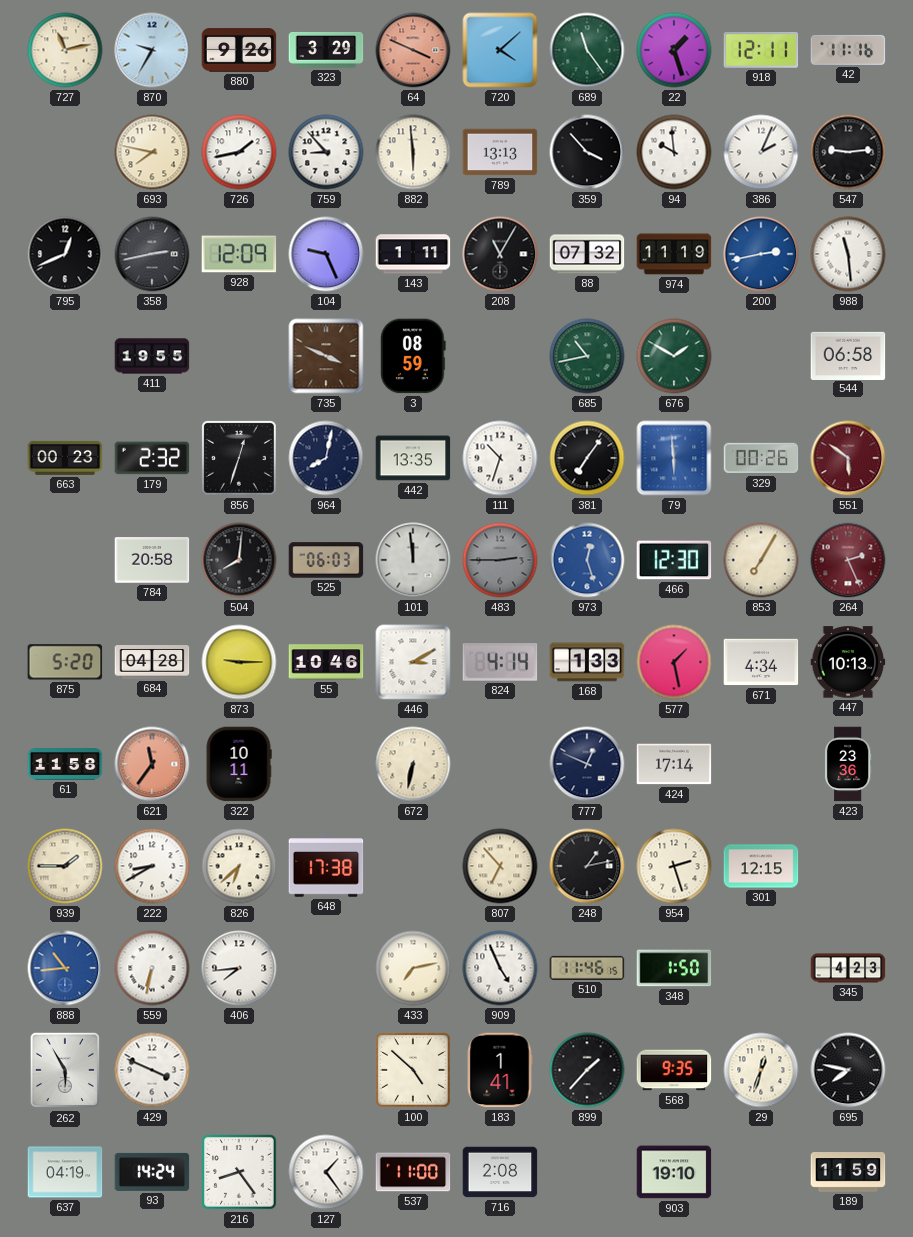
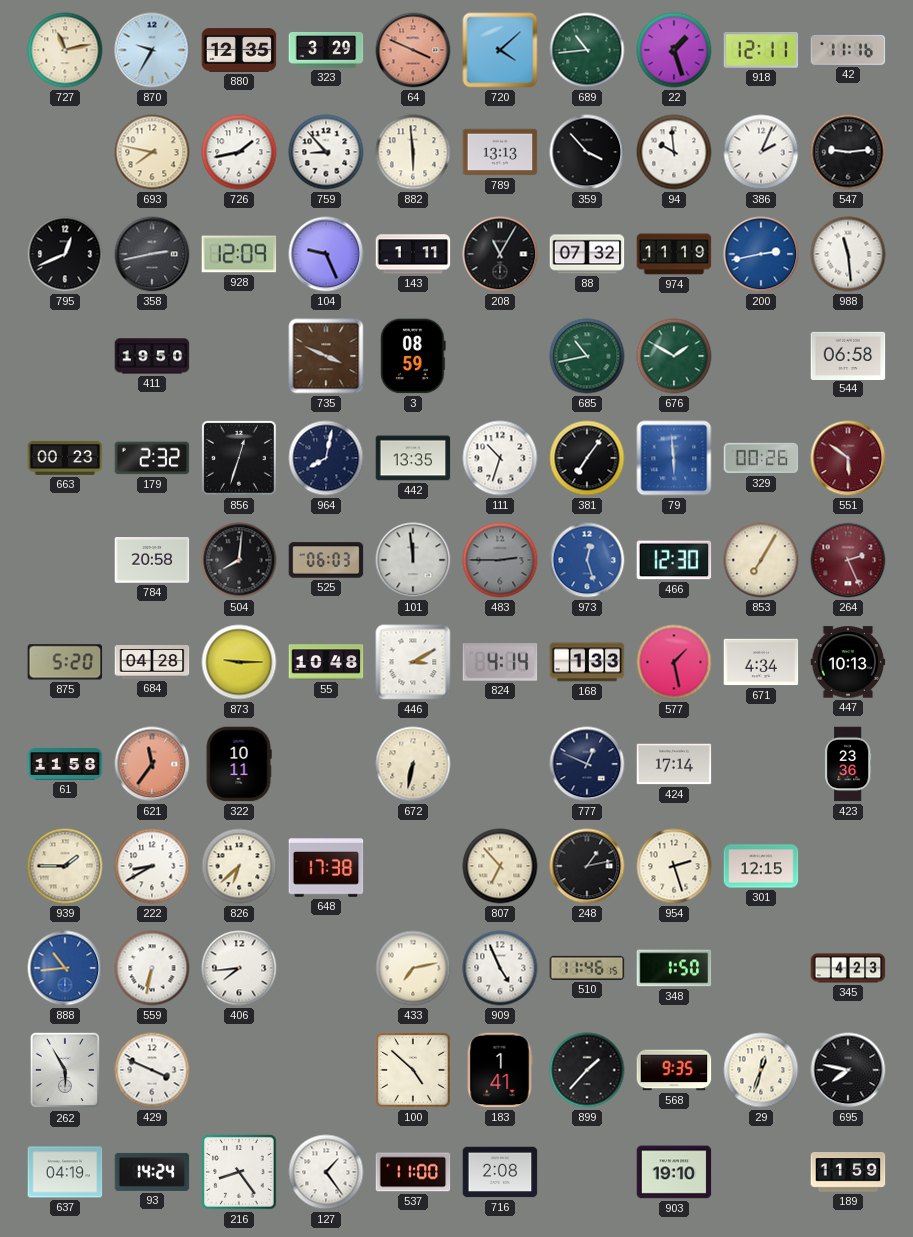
880: 9:26 -> 12:35 (239, 50)
689: 11:24 -> 10:44 (587, 50)
411: 19:55 -> 19:50 (152, 356)
55: 10:46 -> 10:48 (326, 662)
